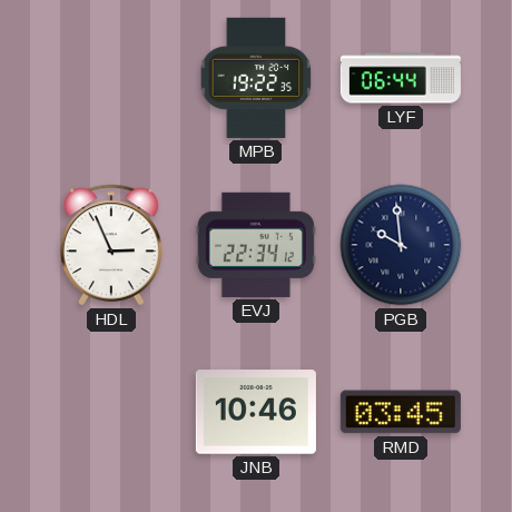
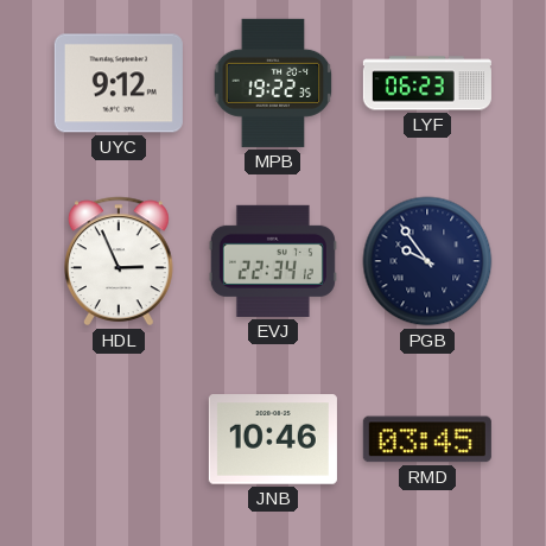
UYC: none -> 9:12 (119, 83)
LYF: 06:44 -> 06:23 (427, 83)
PGB: 9:59 -> 9:54 (427, 261)
